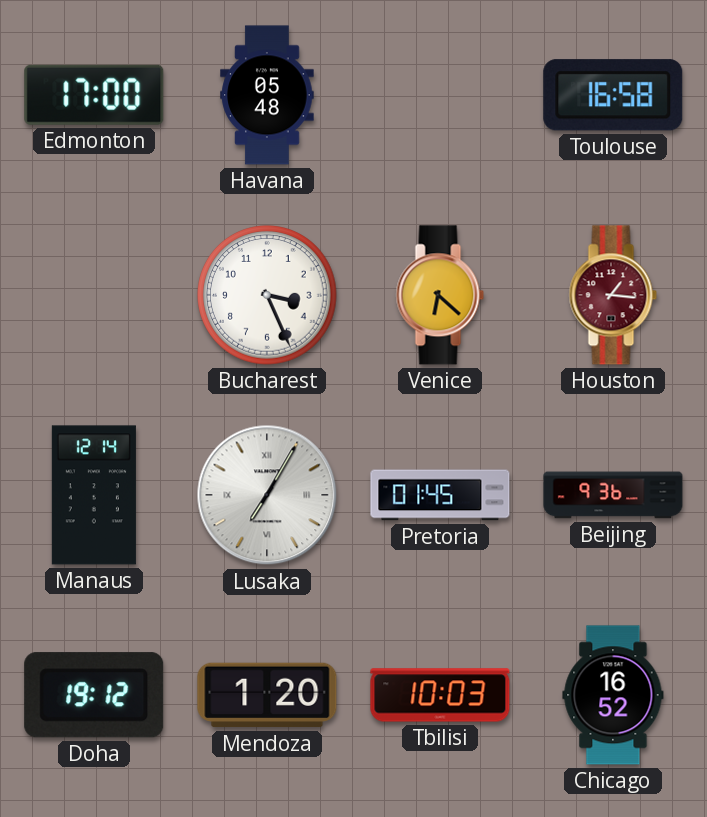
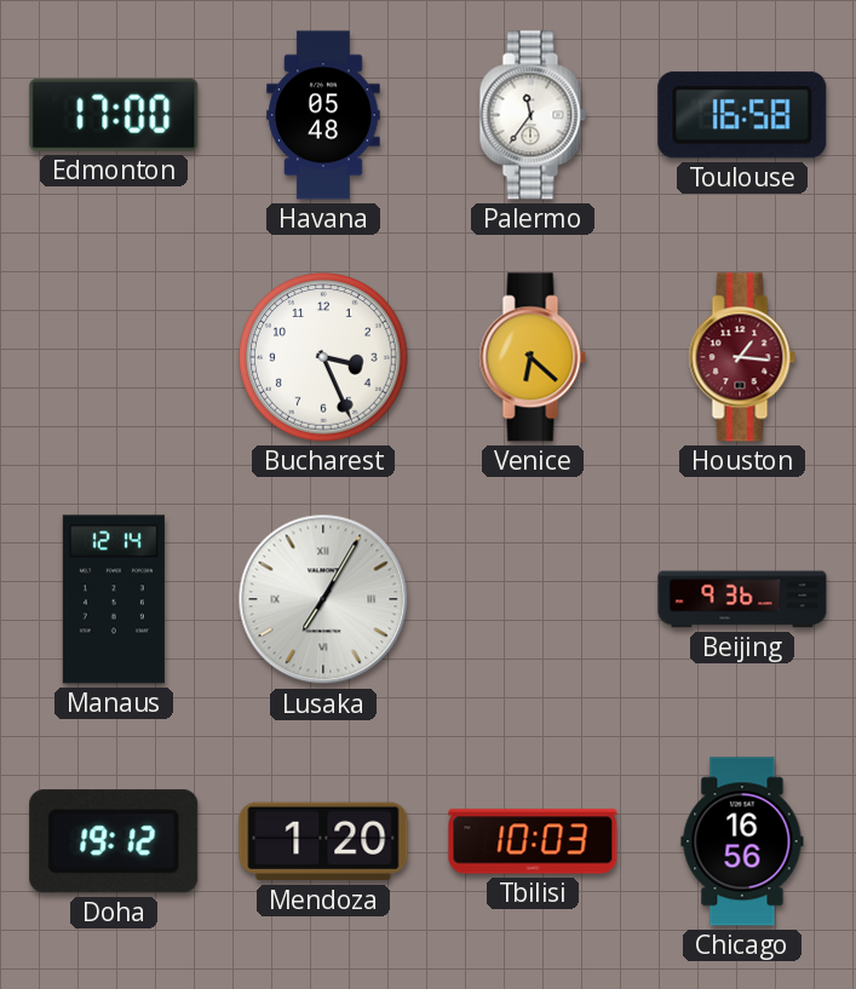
Palermo: none -> 11:36 (533, 115)
Pretoria: 01:45 -> none (440, 495)
Chicago: 16:52 -> 16:56 (742, 841)
